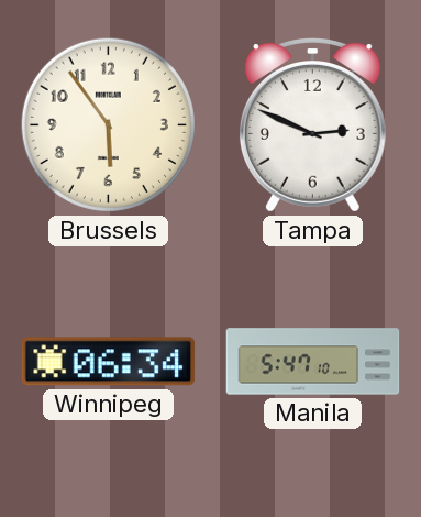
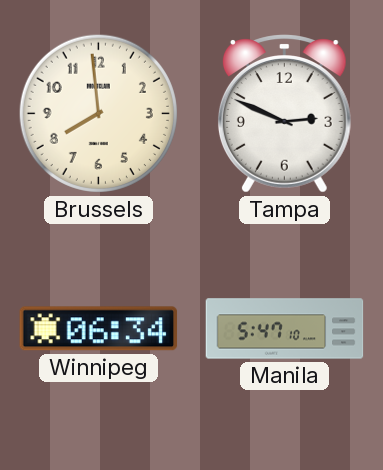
Brussels: 5:54 -> 7:59 (98, 113)
